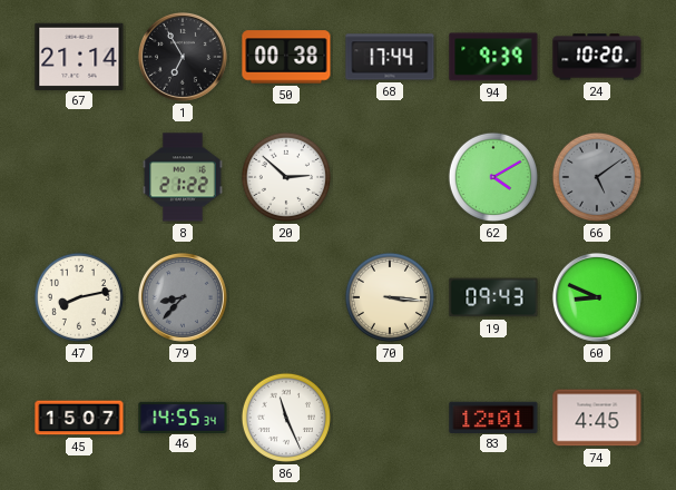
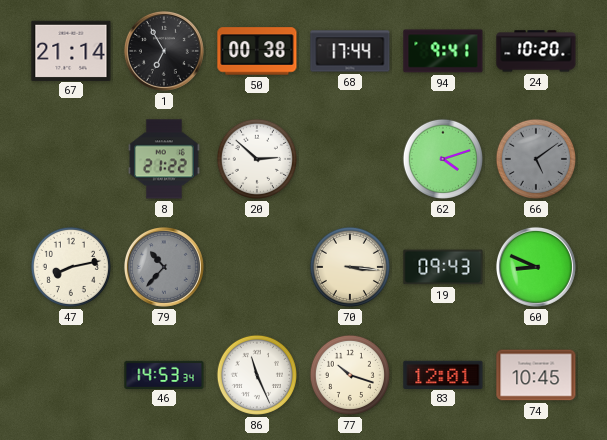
94: 9:39 -> 9:41 (443, 51)
62: 4:10 -> 4:12 (443, 159)
79: 8:37 -> 10:37 (164, 267)
45: 15:07 -> none (79, 418)
46: 14:55 -> 14:53 (164, 374)
77: none -> 10:18 (350, 375)
74: 4:45 -> 10:45 (536, 375)
